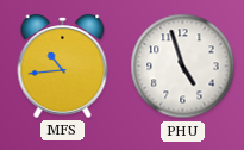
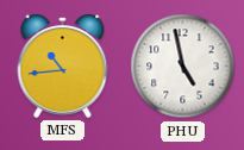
PHU: 4:57 -> 4:58 (183, 67)
